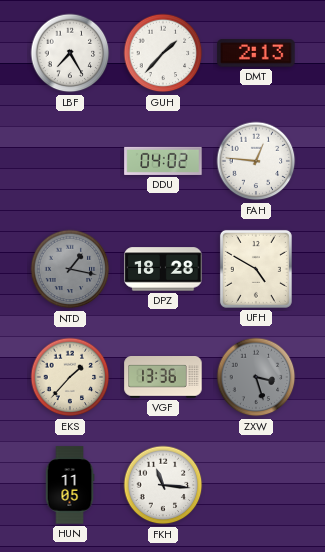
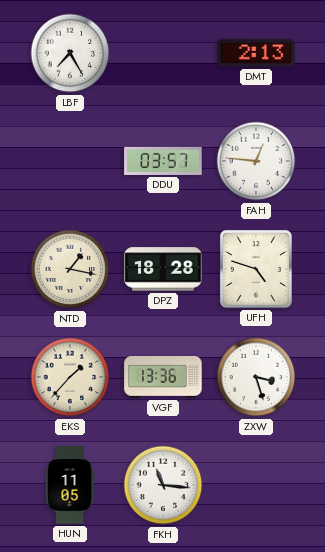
GUH: 1:37 -> none (163, 53)
DDU: 04:02 -> 03:57 (163, 161)
NTD dial: grey -> cream (70, 269)
UFH: 4:50 -> 4:48 (256, 269)
ZXW dial: grey -> white (256, 377)
